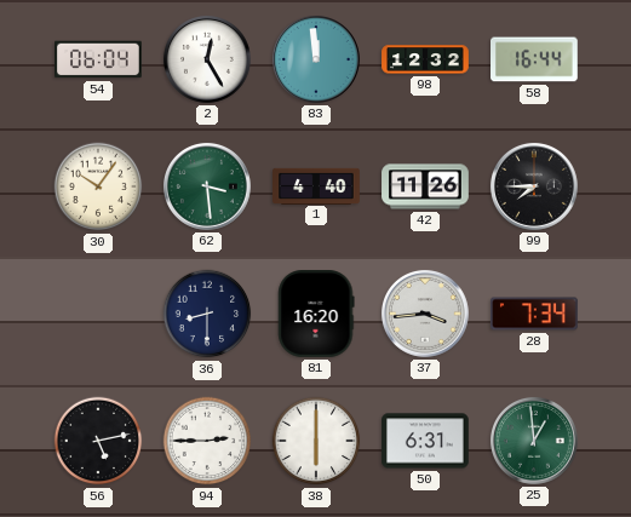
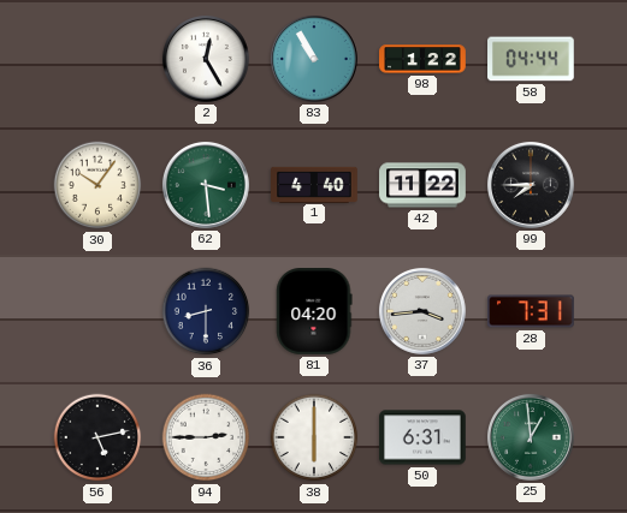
54: 06:04 -> none (99, 59)
83: 11:59 -> 10:55 (314, 59)
98: 12:32 -> 1:22 (422, 59)
58: 16:44 -> 04:44 (532, 59)
42: 11:26 -> 11:22 (422, 185)
81: 16:20 -> 04:20 (314, 312)
28: 7:34 -> 7:31 (532, 311)
